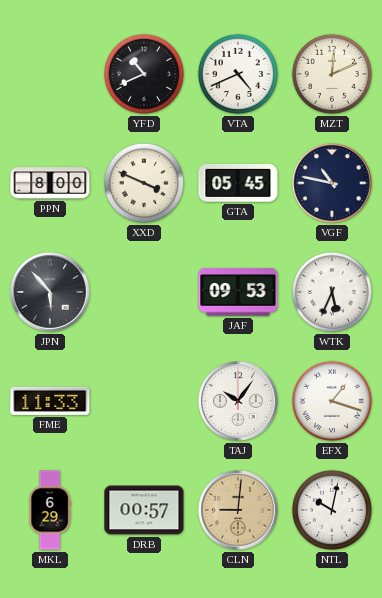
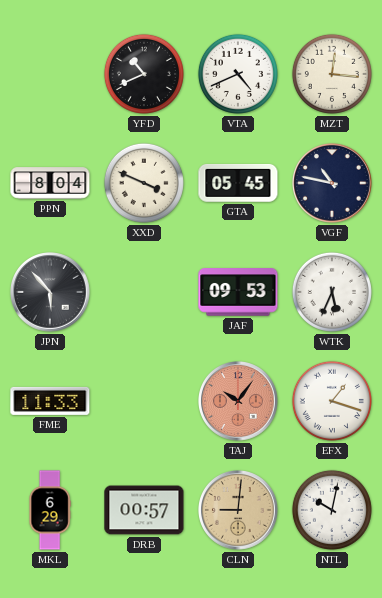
MZT: 12:11 -> 12:16 (332, 74)
PPN: 8:00 -> 8:04 (50, 183)
TAJ dial: white -> salmon (239, 402)
